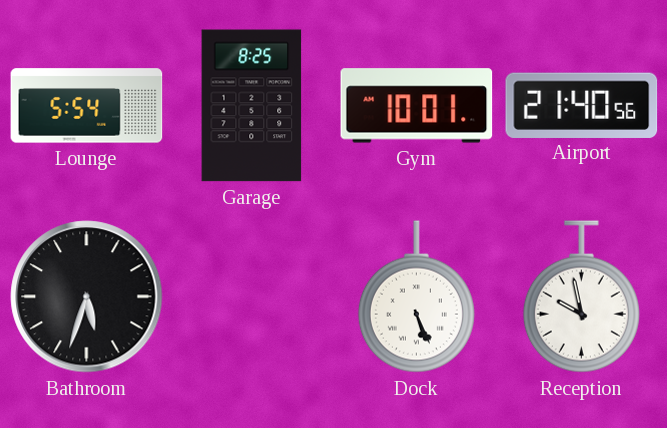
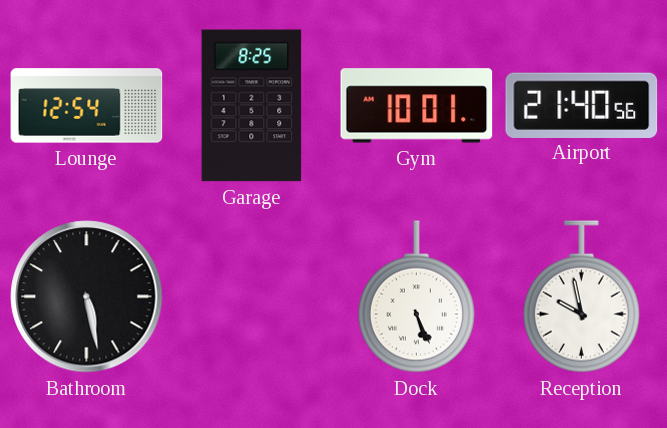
Lounge: 5:54 -> 12:54 (87, 106)
Bathroom: 5:33 -> 5:28 (87, 297)
